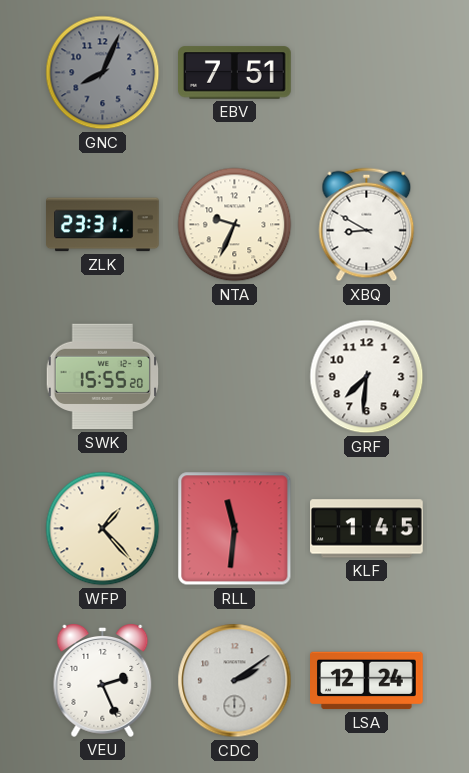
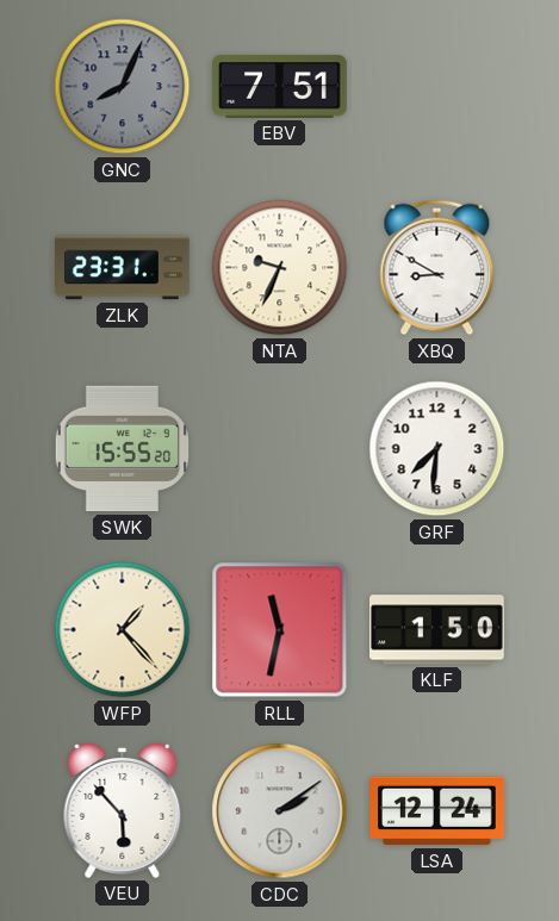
RLL: 11:31 -> 11:32 (280, 630)
KLF: 1:45 -> 1:50 (437, 630)
VEU: 2:26 -> 5:53 (123, 811)
